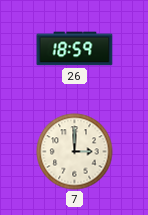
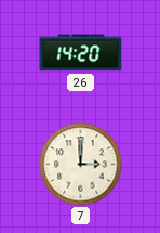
26: 18:59 -> 14:20 (81, 53)
